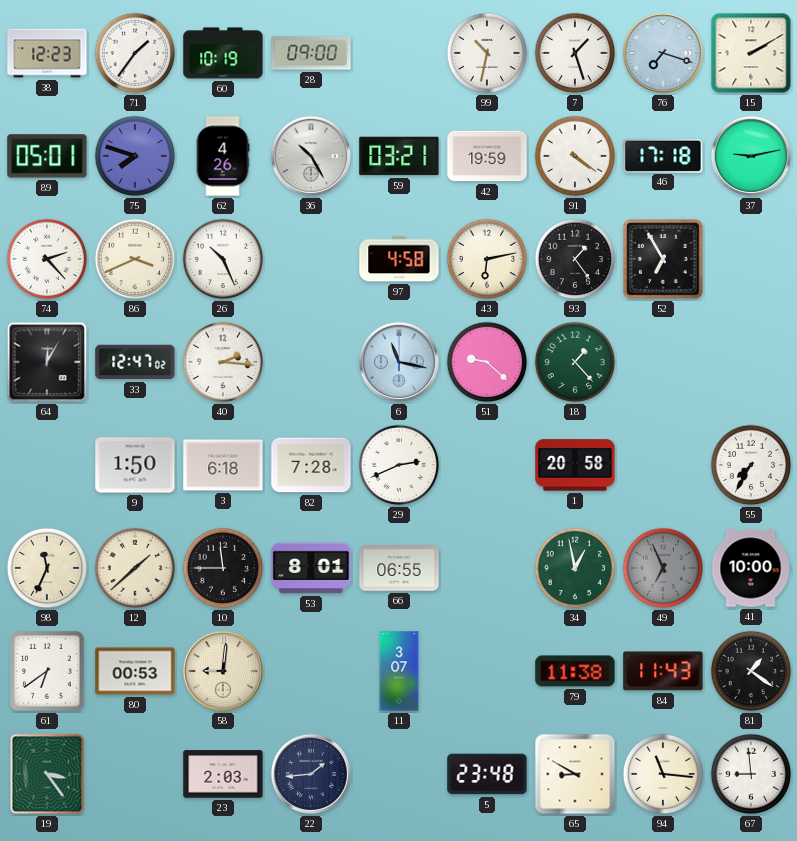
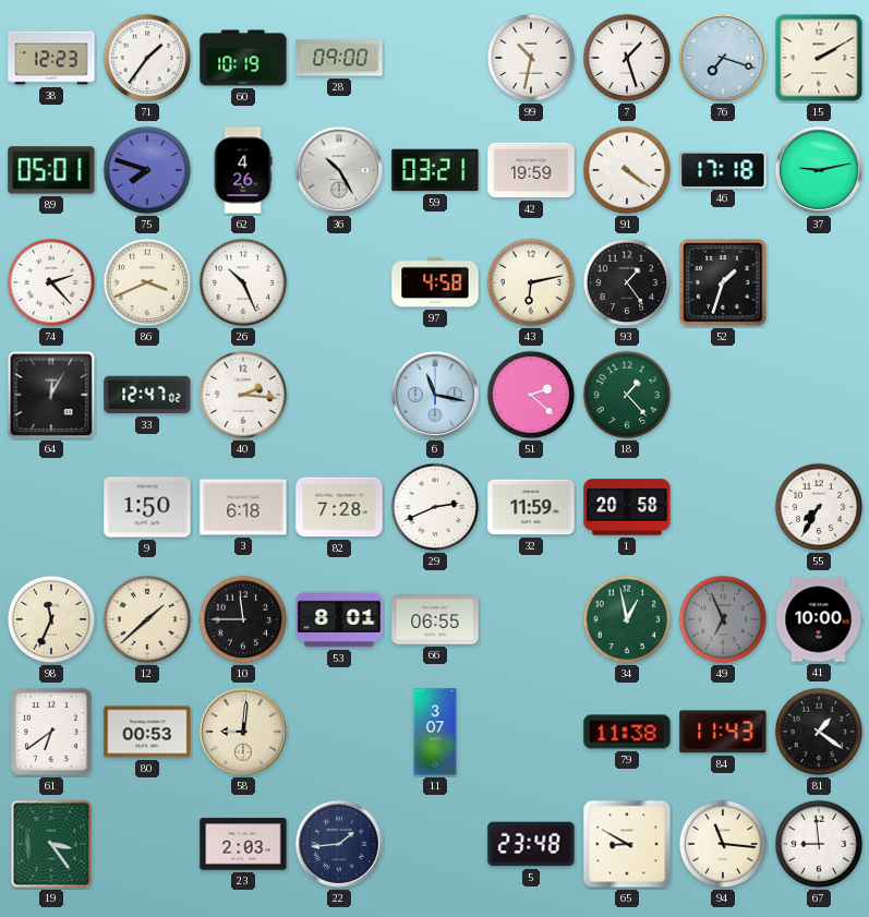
52: 6:55 -> 1:33 (723, 282)
51: 9:22 -> 2:22 (531, 395)
32: none -> 11:59 (531, 507)
